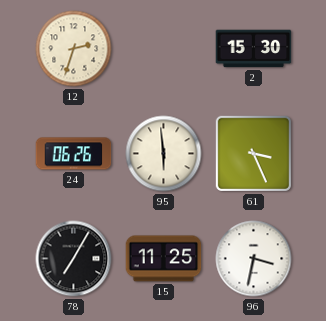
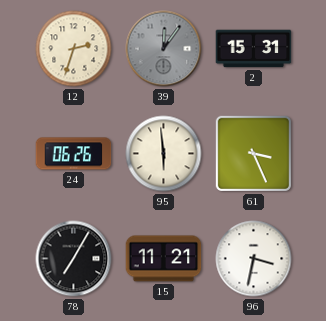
39: none -> 12:06 (164, 49)
2: 15:30 -> 15:31 (254, 49)
15: 11:25 -> 11:21 (164, 259)
